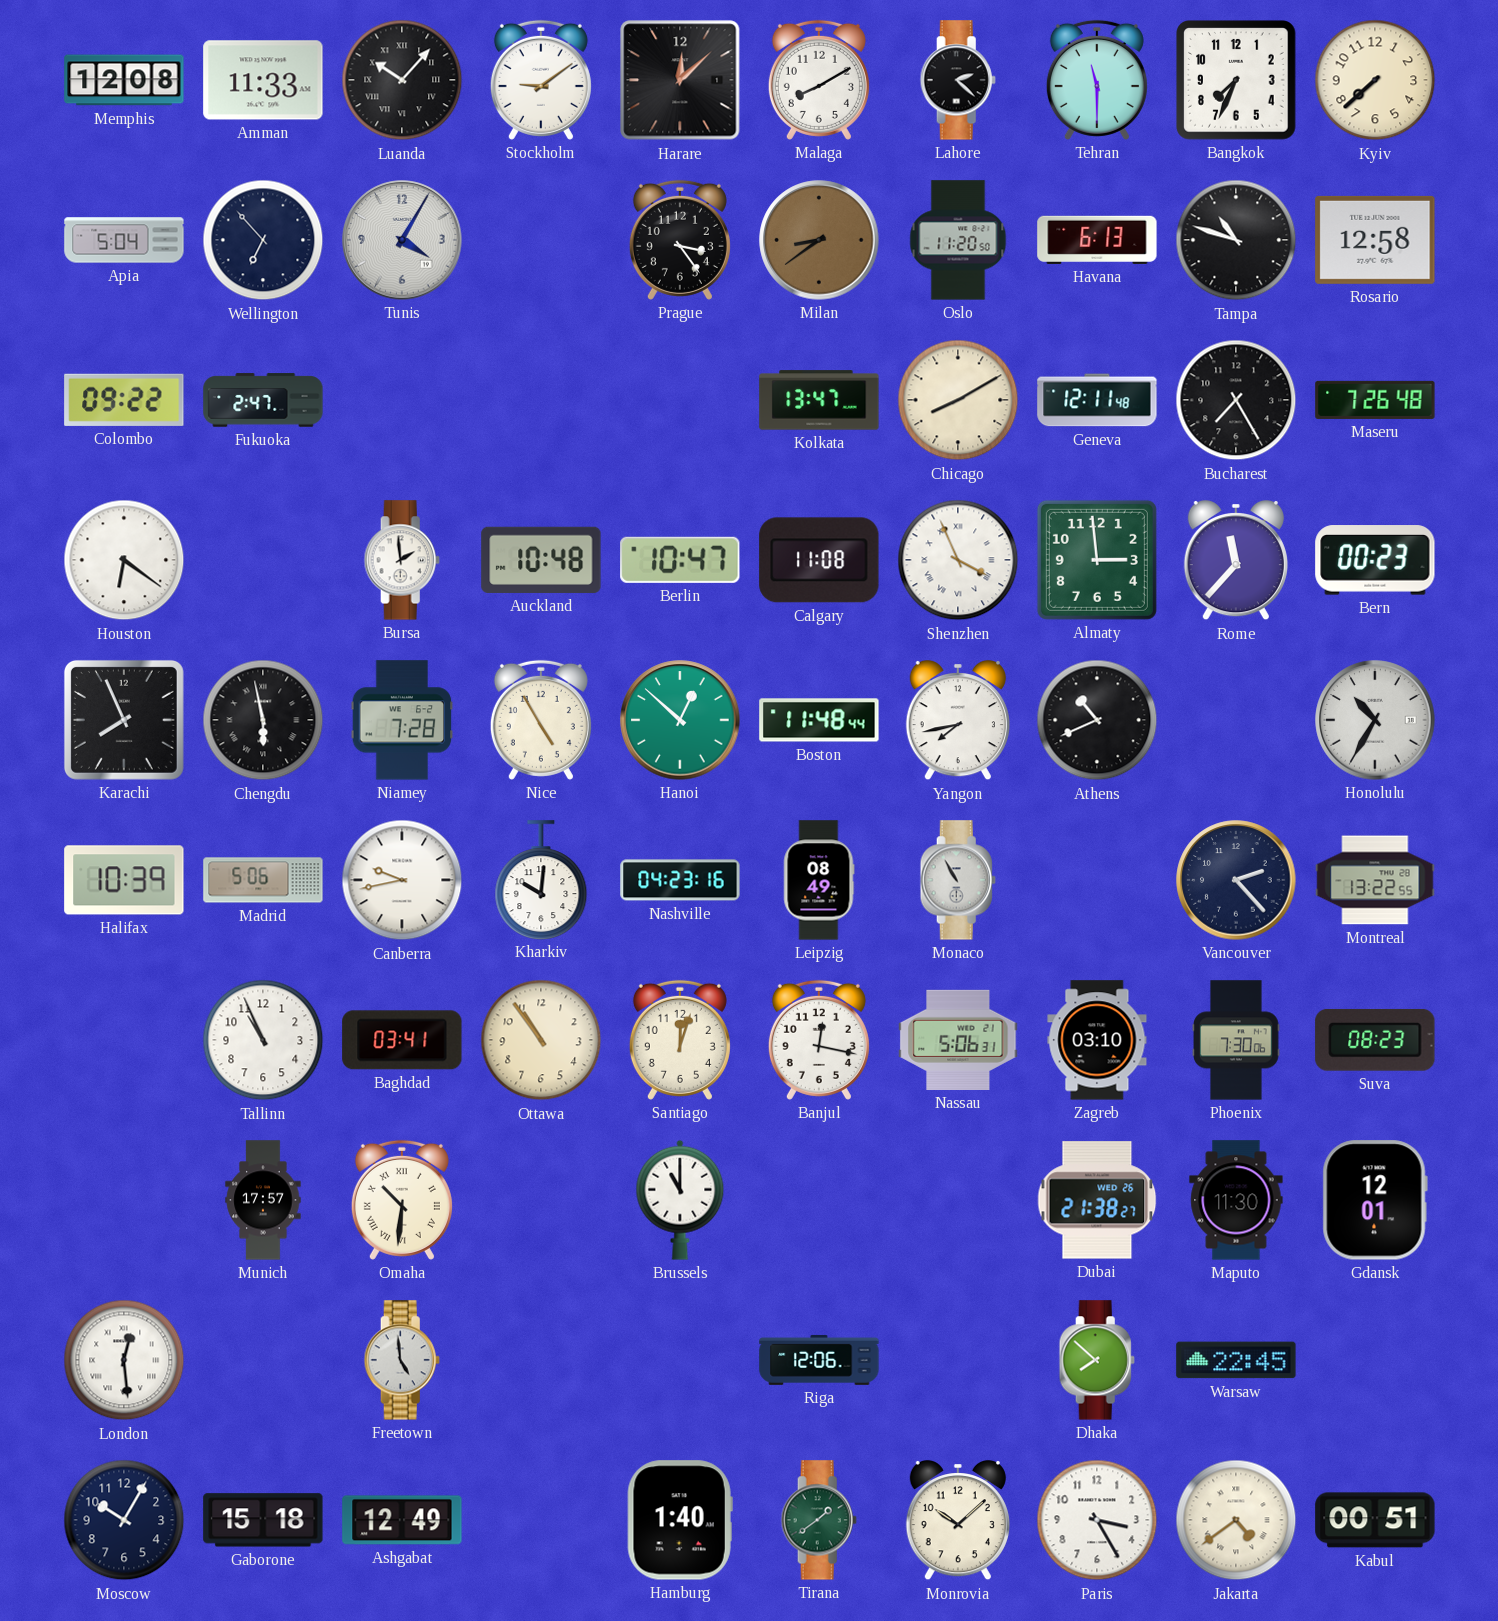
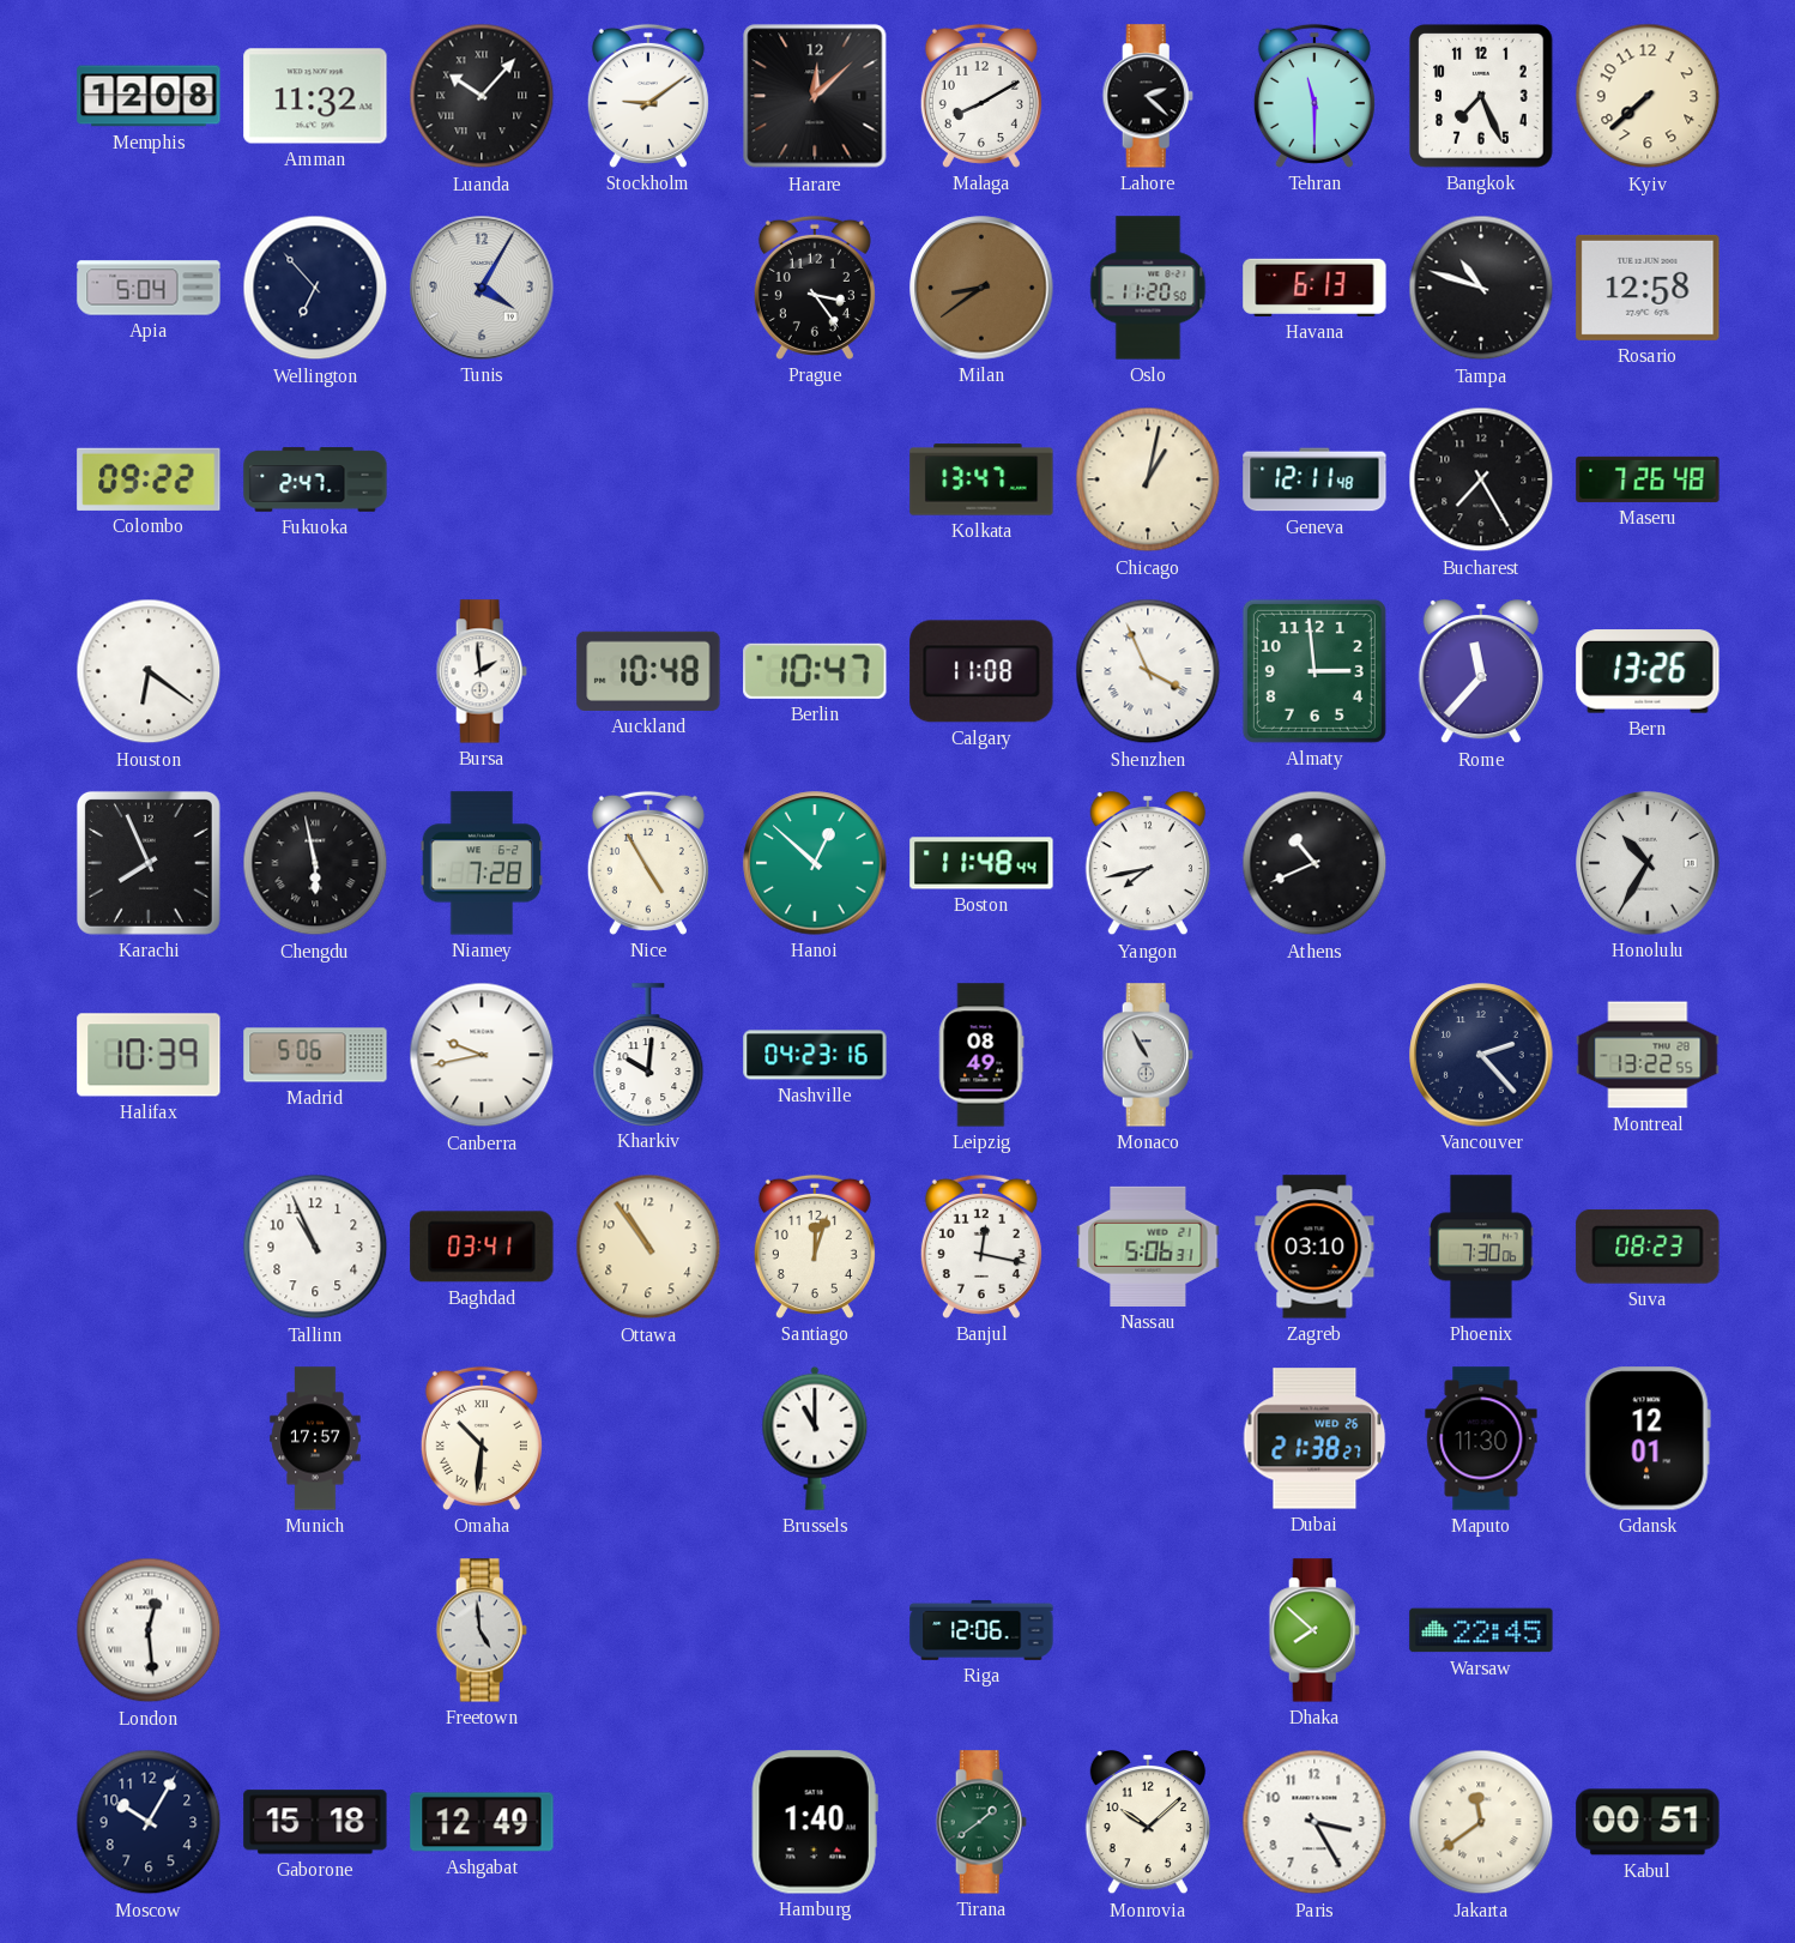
Amman: 11:33 -> 11:32 (315, 96)
Bangkok: 7:34 -> 7:26 (1481, 96)
Chicago: 8:10 -> 1:02 (1148, 479)
Bern: 00:23 -> 13:26 (1648, 671)
Jakarta: 4:39 -> 11:39 (1481, 1822)
